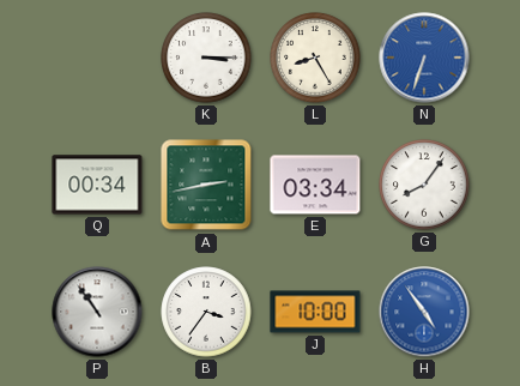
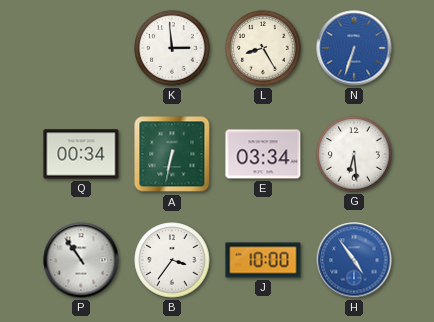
K: 3:15 -> 2:59 (172, 48)
A: 2:43 -> 6:32 (172, 154)
G: 8:06 -> 6:29 (354, 154)
